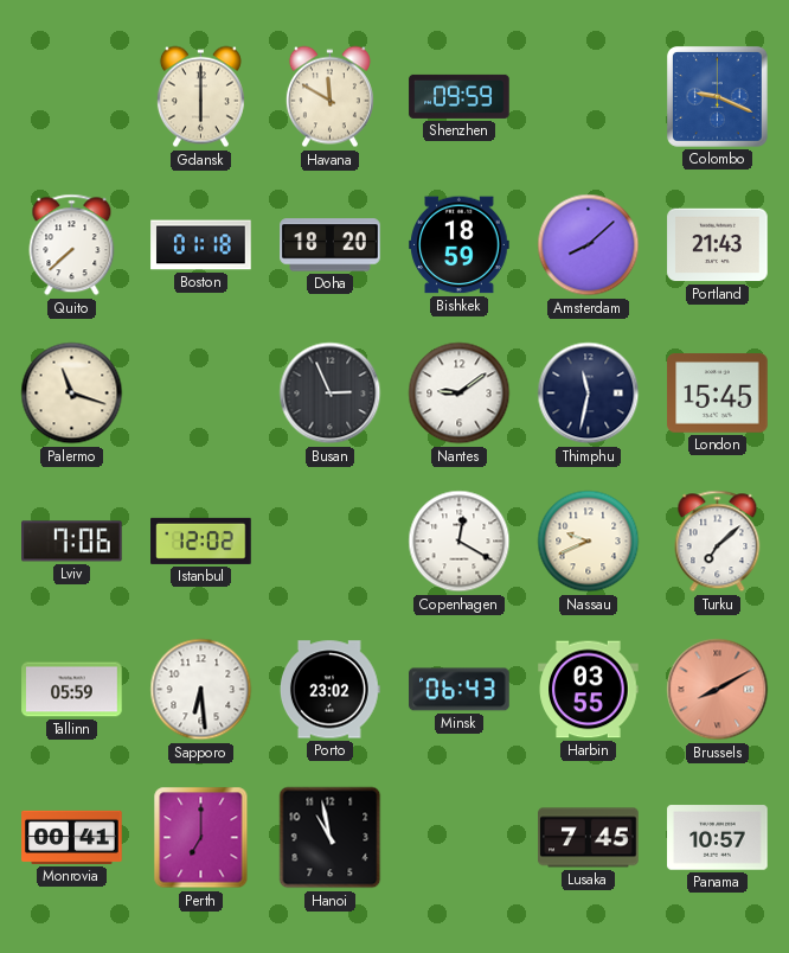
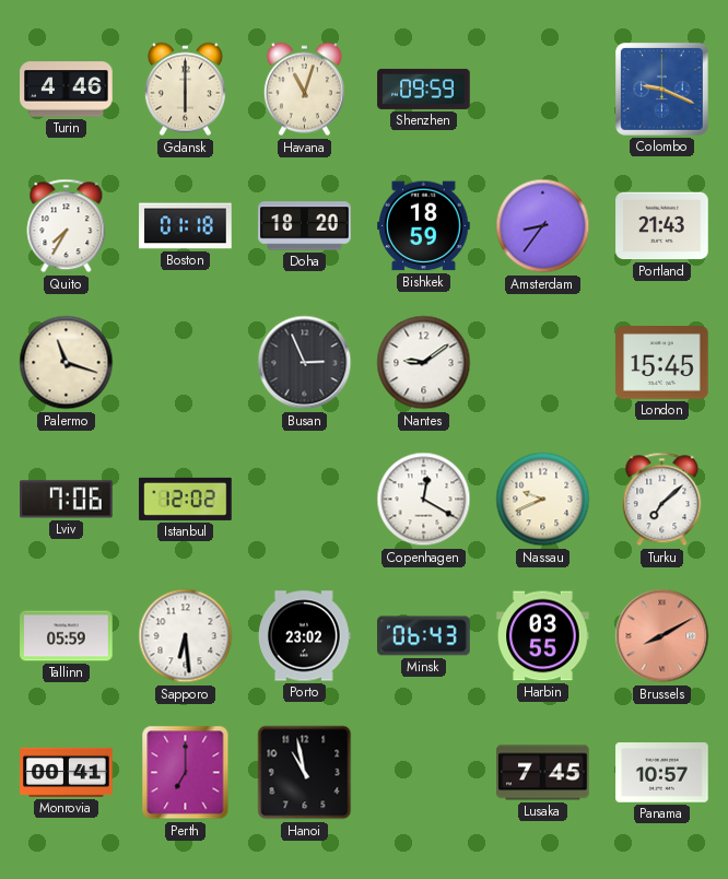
Turin: none -> 4:46 (67, 90)
Havana: 11:50 -> 11:03 (304, 90)
Quito: 7:38 -> 7:35 (67, 226)
Amsterdam: 8:08 -> 8:36 (543, 226)
Thimphu: 11:32 -> none (589, 394)
